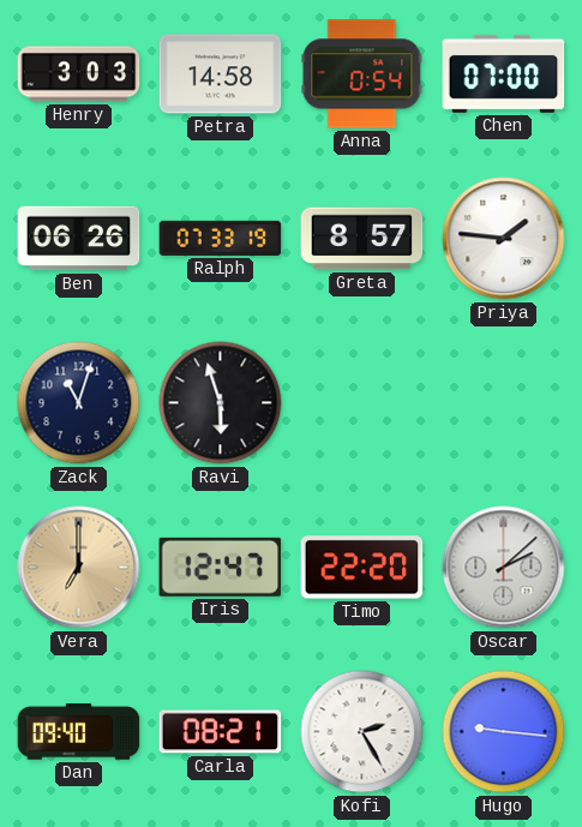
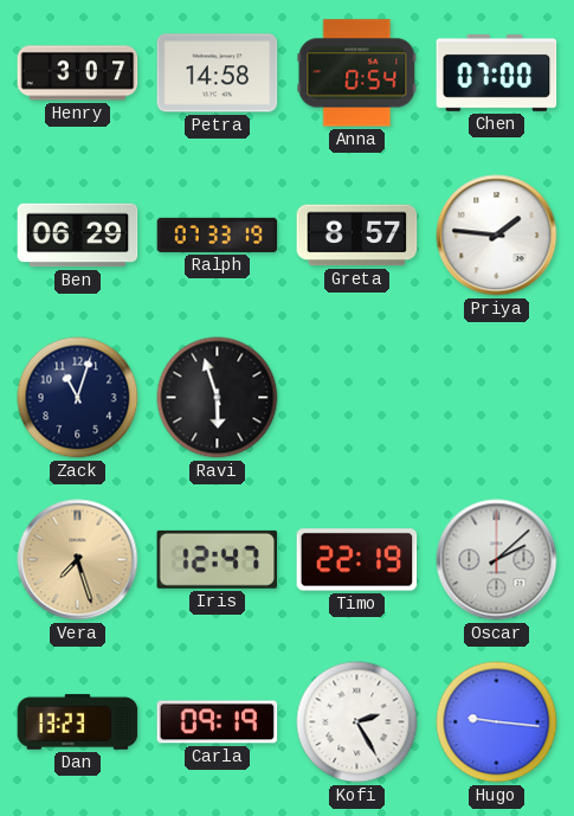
Henry: 3:03 -> 3:07 (78, 73)
Ben: 06:26 -> 06:29 (78, 236)
Vera: 7:00 -> 7:27 (78, 560)
Timo: 22:20 -> 22:19 (357, 560)
Dan: 09:40 -> 13:23 (78, 722)
Carla: 08:21 -> 09:19 (218, 722)
